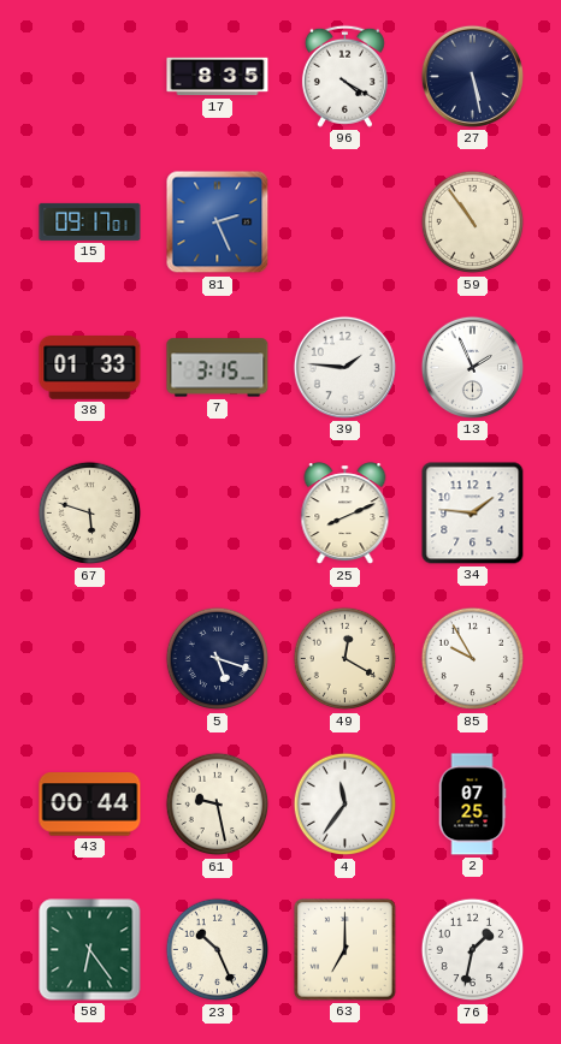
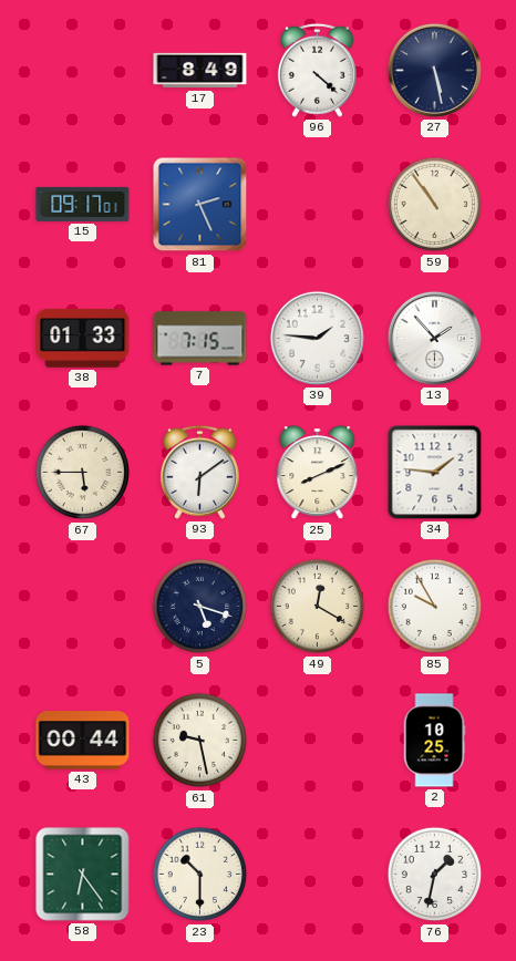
17: 8:35 -> 8:49 (200, 71)
96: 4:20 -> 4:22 (317, 70)
7: 3:15 -> 7:15 (200, 339)
13: 1:56 -> 1:53 (434, 338)
67: 5:48 -> 5:45 (83, 473)
93: none -> 6:09 (199, 472)
4: 11:36 -> none (346, 805)
2: 07:25 -> 10:25 (434, 741)
23: 10:26 -> 10:30 (200, 875)
63: 7:00 -> none (346, 950)
